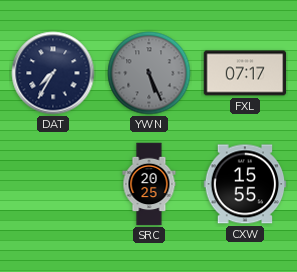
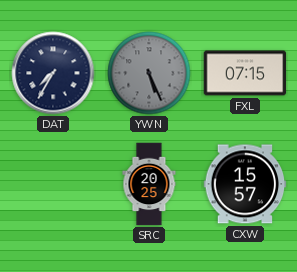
FXL: 07:17 -> 07:15 (245, 73)
CXW: 15:55 -> 15:57 (245, 184)
